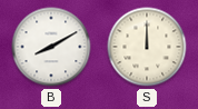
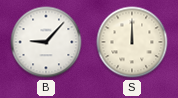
B: 8:10 -> 9:07 (46, 42)
